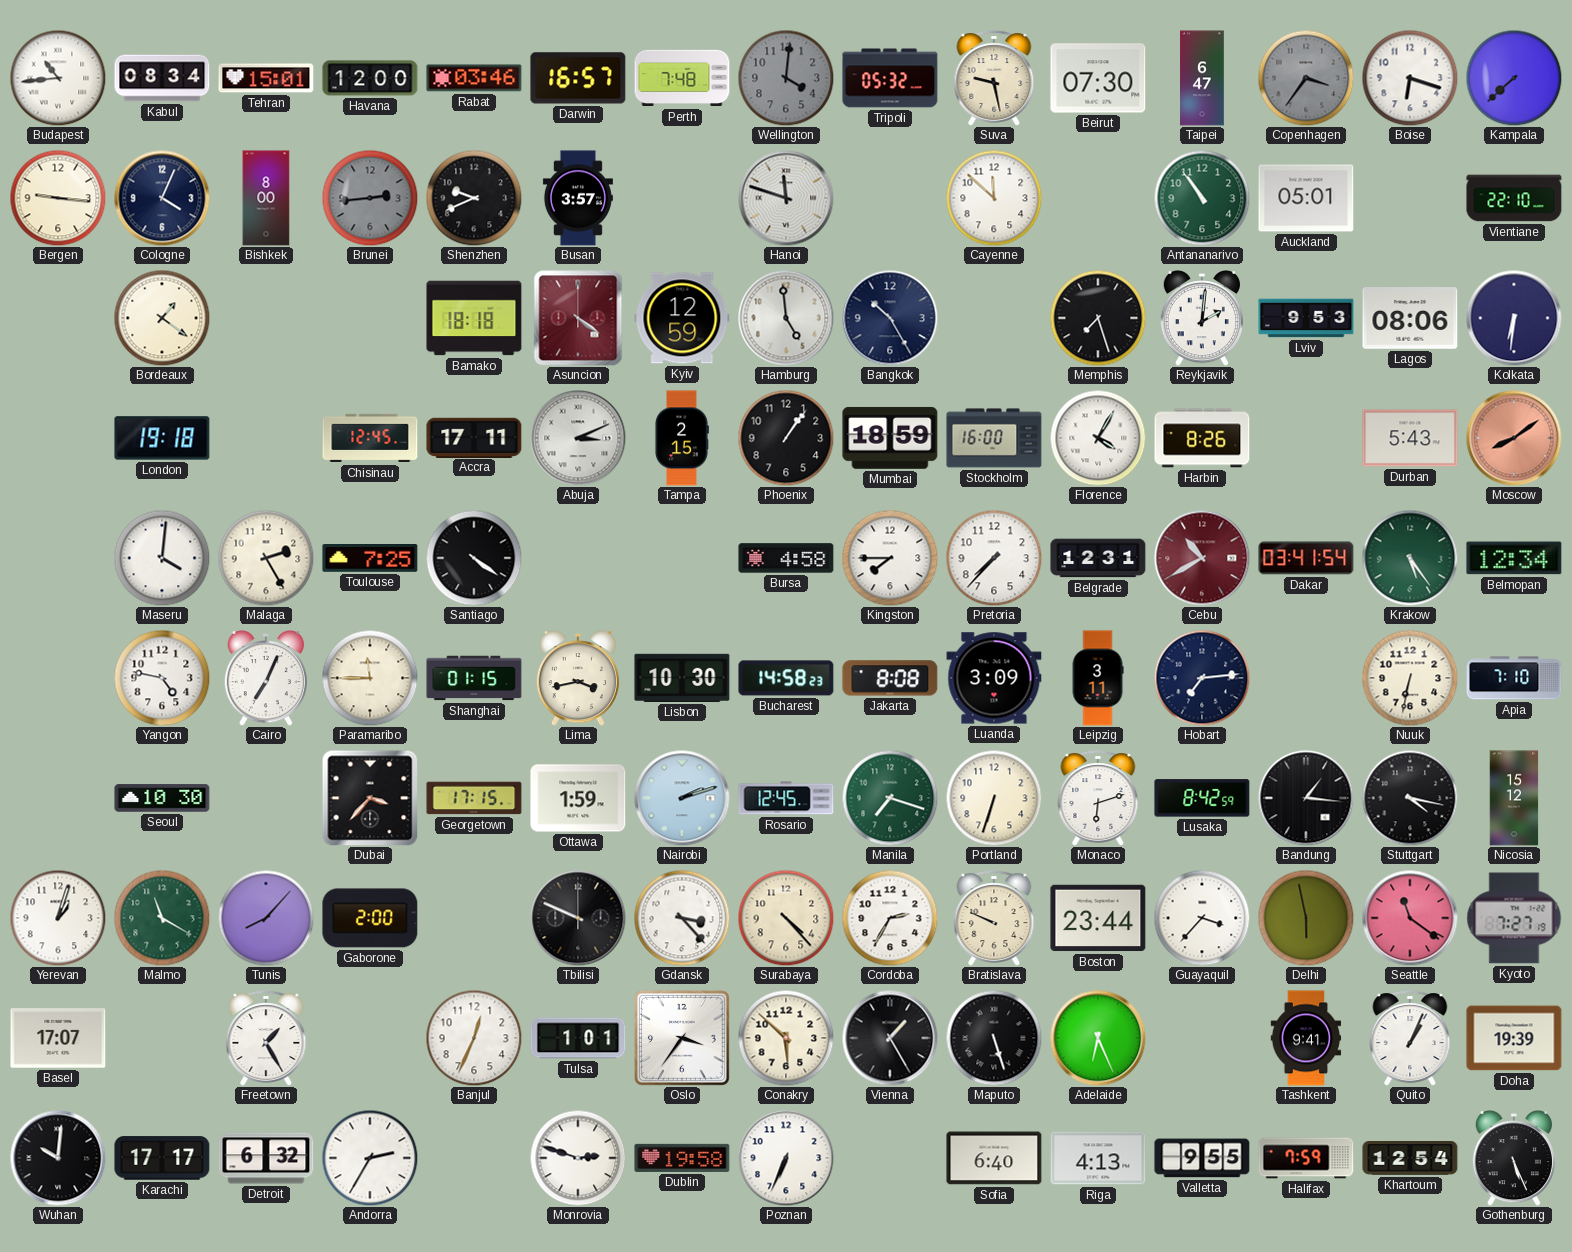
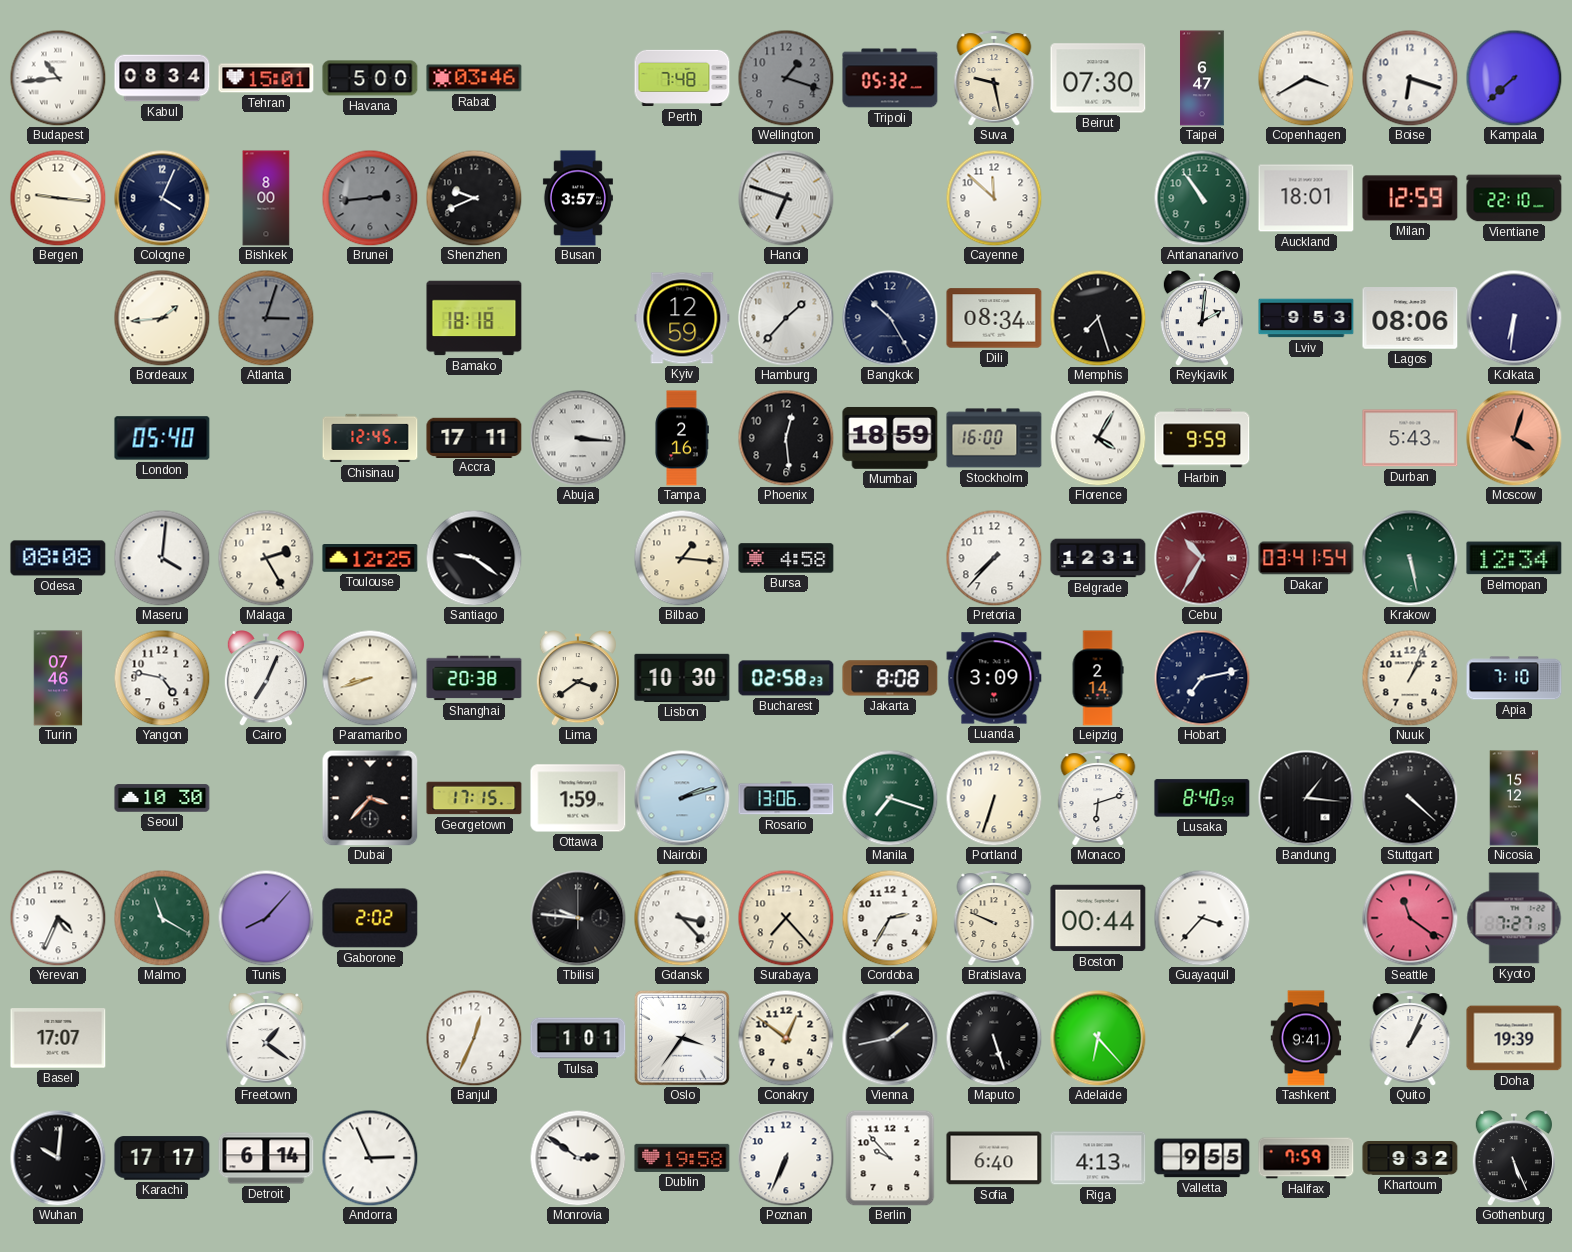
Havana: 12:00 -> 5:00 (370, 78)
Darwin: 16:57 -> none (578, 78)
Wellington: 4:01 -> 1:18 (786, 78)
Copenhagen: 3:36 -> 3:40 (1306, 78)
Copenhagen dial: grey -> white (1306, 78)
Hanoi: 11:48 -> 6:48 (786, 198)
Auckland: 05:01 -> 18:01 (1306, 198)
Milan: none -> 12:59 (1410, 198)
Bordeaux: 1:21 -> 1:44 (162, 318)
Atlanta: none -> 3:03 (266, 318)
Asuncion: 4:21 -> none (578, 318)
Hamburg: 4:59 -> 1:37 (786, 318)
Dili: none -> 08:34 (994, 318)
London: 19:18 -> 05:40 (162, 438)
Abuja: 3:11 -> 3:16 (578, 438)
Tampa: 2:15 -> 2:16 (682, 438)
Phoenix: 1:06 -> 12:29 (786, 438)
Harbin: 8:26 -> 9:59 (1202, 438)
Moscow: 8:09 -> 4:03 (1514, 438)
Odesa: none -> 08:08 (58, 558)
Toulouse: 7:25 -> 12:25 (370, 559)
Santiago: 4:21 -> 9:21 (474, 558)
Bilbao: none -> 1:16 (682, 558)
Kingston: 7:45 -> none (890, 558)
Cebu: 10:40 -> 10:35 (1202, 558)
Krakow: 5:24 -> 5:28 (1410, 558)
Turin: none -> 07:46 (58, 678)
Paramaribo: 11:45 -> 8:42 (370, 678)
Shanghai: 01:15 -> 20:38 (474, 678)
Lima: 3:43 -> 3:39 (578, 678)
Bucharest: 14:58 -> 02:58 (786, 678)
Leipzig: 3:11 -> 2:14 (1098, 678)
Hobart: 7:14 -> 7:13 (1202, 678)
Nuuk: 6:32 -> 1:04 (1410, 678)
Rosario: 12:45 -> 13:06 (786, 798)
Lusaka: 8:42 -> 8:40 (1202, 798)
Stuttgart: 4:17 -> 4:22 (1410, 798)
Yerevan: 1:03 -> 4:34 (58, 918)
Gaborone: 2:00 -> 2:02 (370, 918)
Tbilisi: 9:49 -> 9:46 (578, 918)
Surabaya: 4:23 -> 7:23 (786, 918)
Boston: 23:44 -> 00:44 (1098, 918)
Delhi: 5:58 -> none (1306, 918)
Freetown: 1:25 -> 1:21 (266, 1038)
Conakry: 5:52 -> 12:51 (786, 1038)
Vienna: 1:25 -> 1:43 (890, 1038)
Adelaide: 6:26 -> 6:23 (1098, 1038)
Detroit: 6:32 -> 6:14 (266, 1158)
Andorra: 2:35 -> 2:56 (370, 1158)
Monrovia: 2:48 -> 2:51 (578, 1158)
Berlin: none -> 9:53 (890, 1158)
Khartoum: 12:54 -> 9:32 (1410, 1158)
